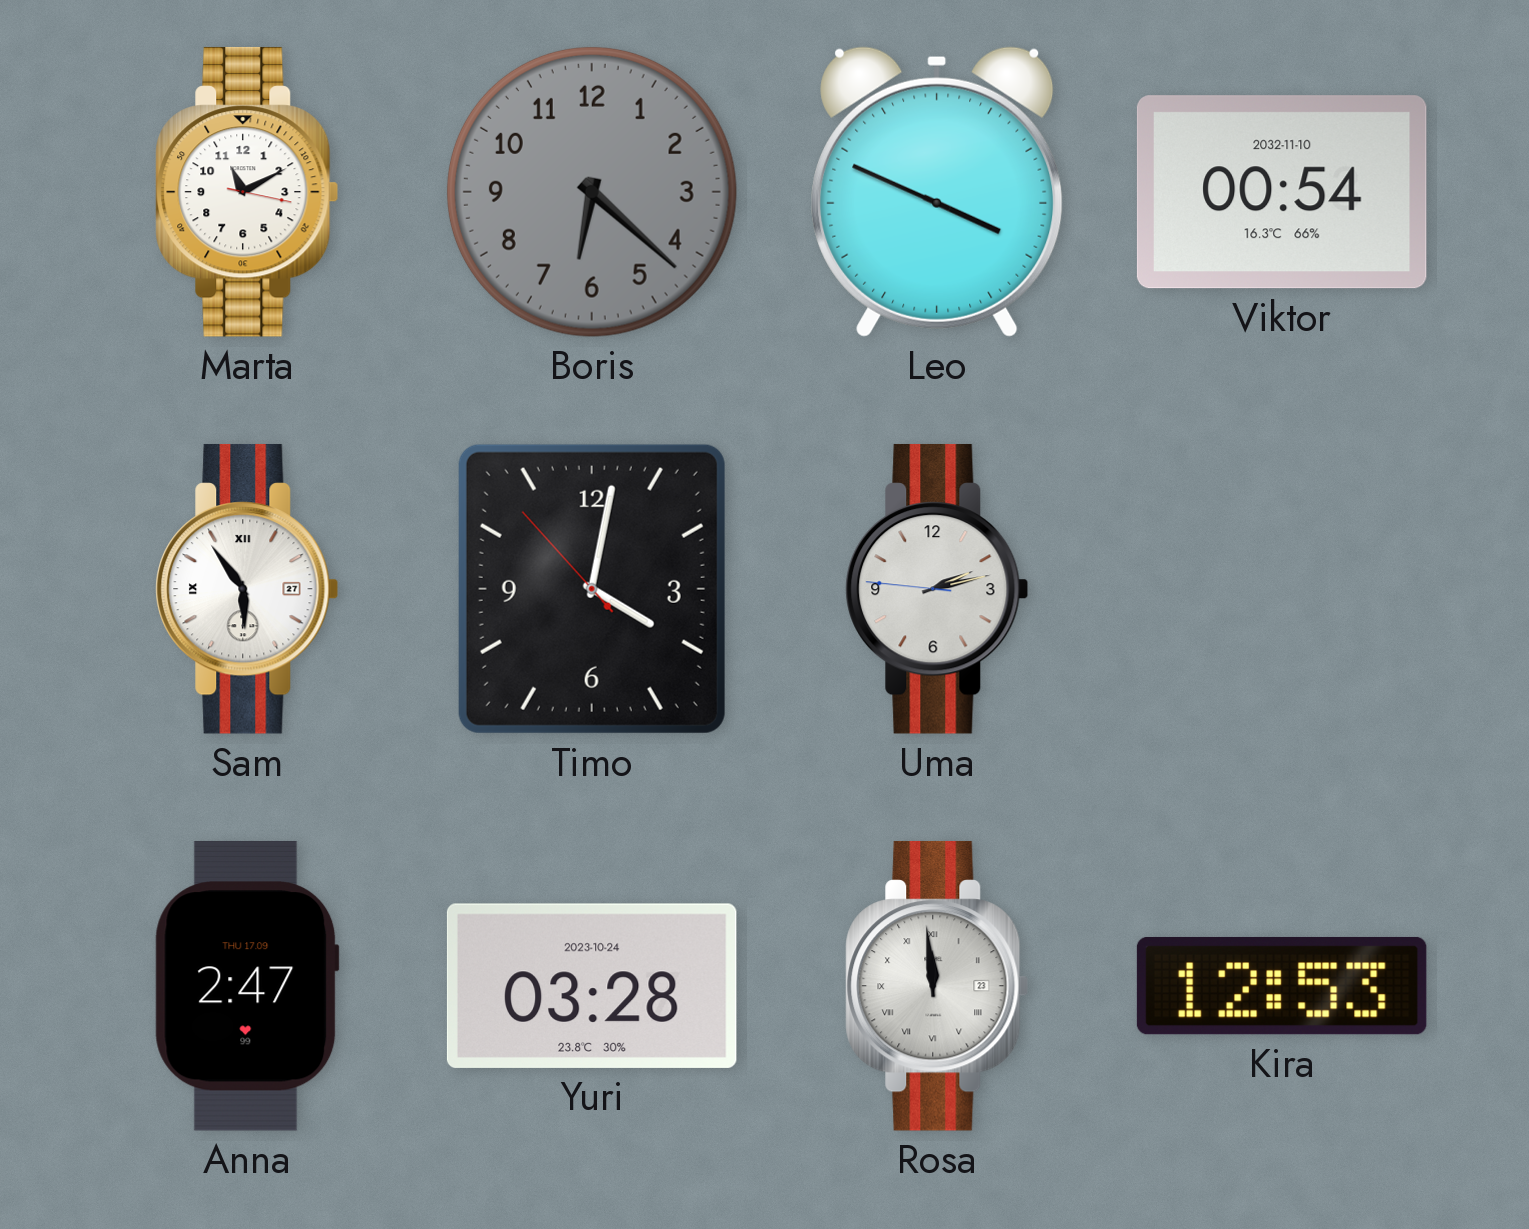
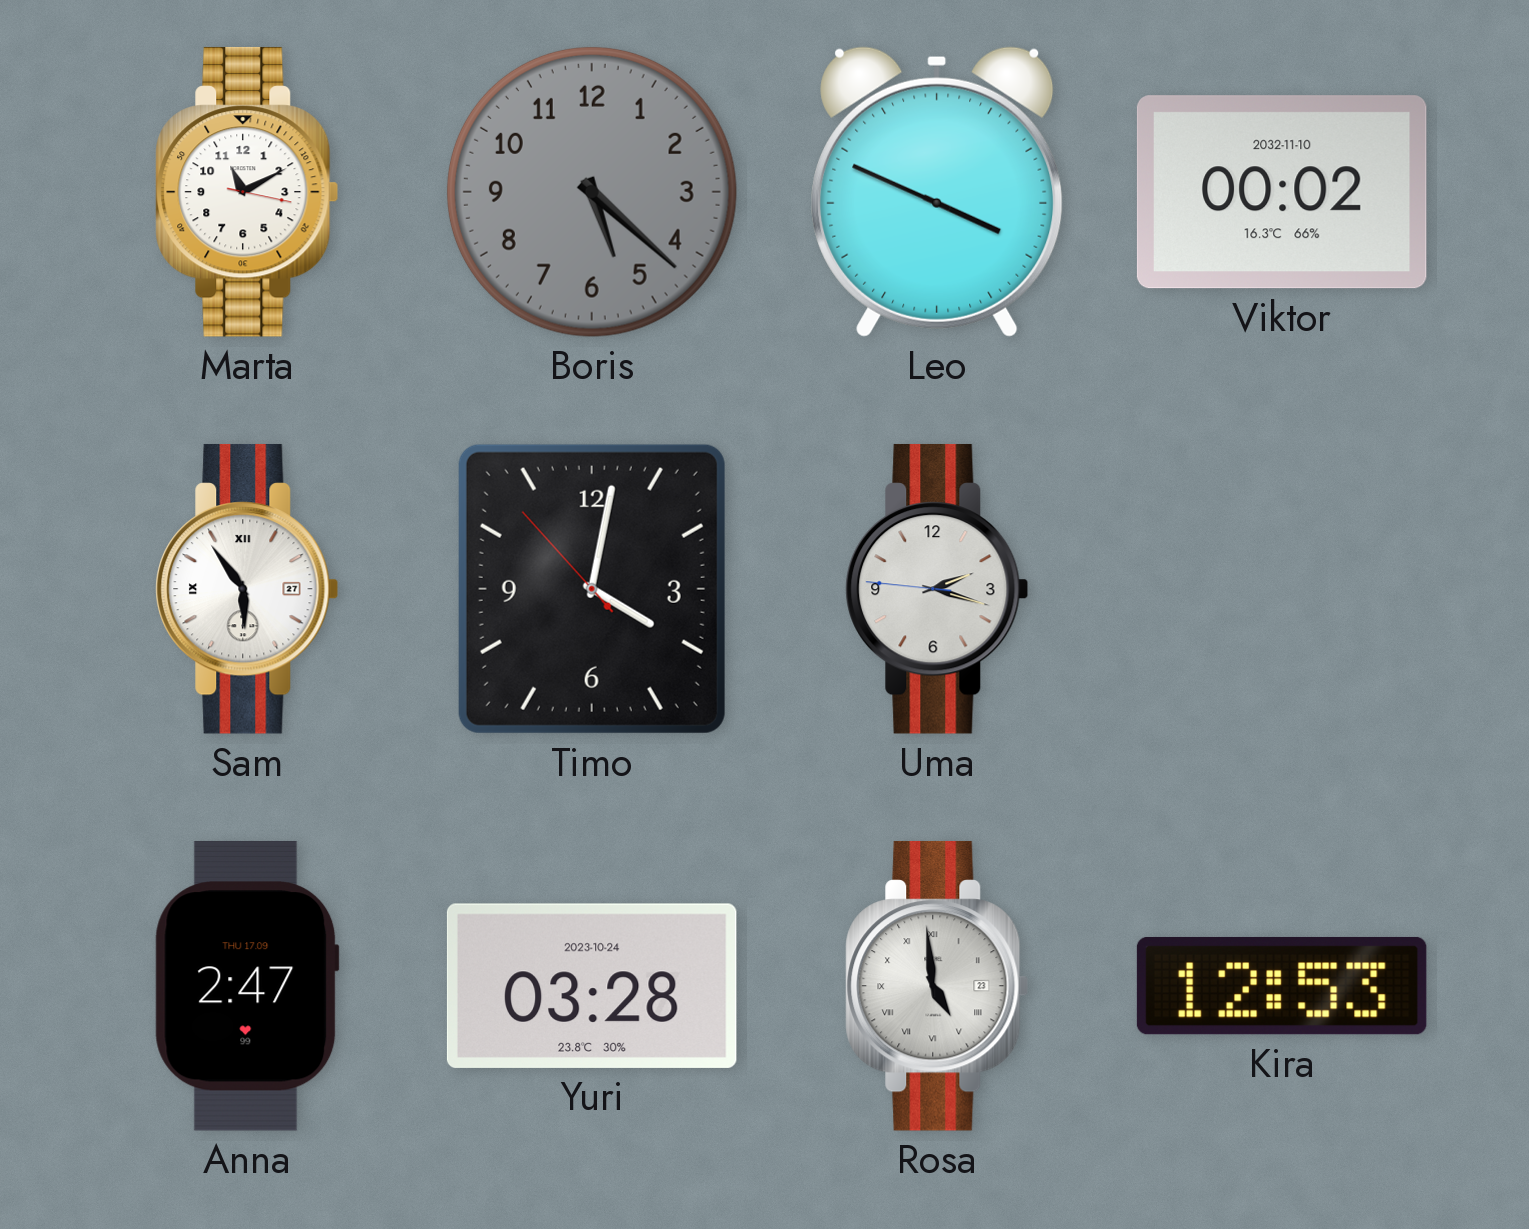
Boris: 6:22 -> 5:22 (592, 192)
Viktor: 00:54 -> 00:02 (1282, 192)
Uma: 2:12 -> 2:17 (937, 589)
Rosa: 11:59 -> 4:59 (937, 986)
